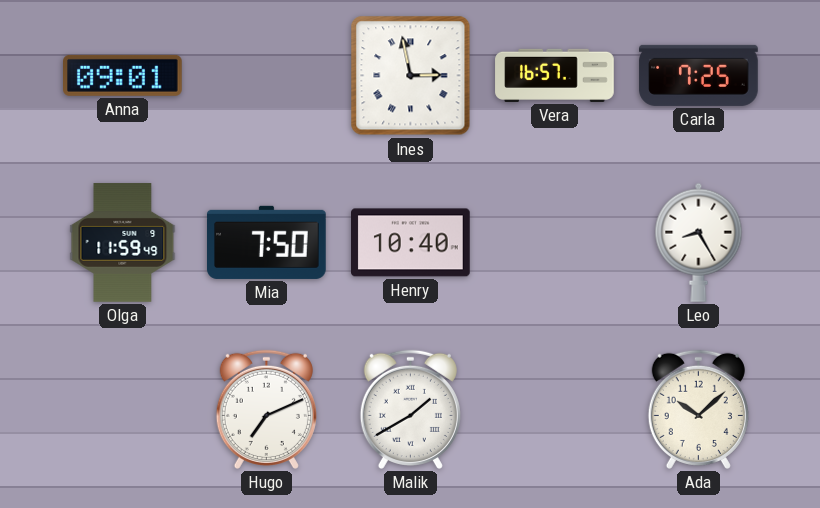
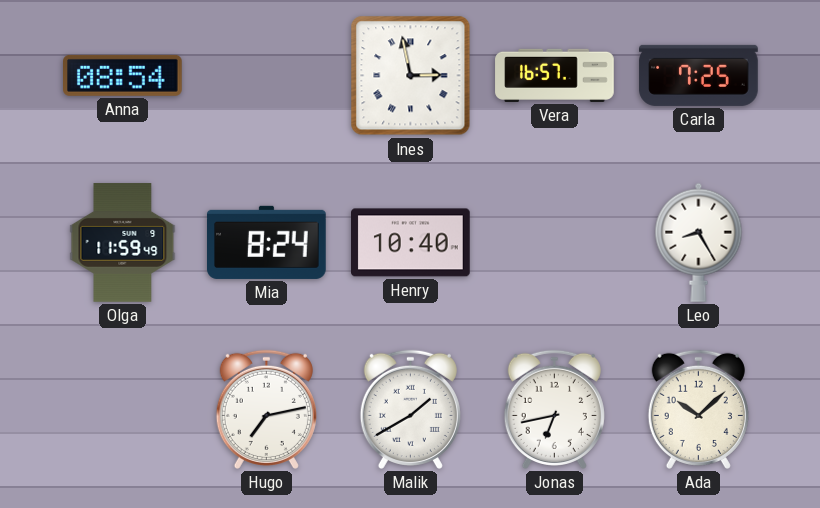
Anna: 09:01 -> 08:54 (123, 75)
Mia: 7:50 -> 8:24 (267, 242)
Hugo: 7:11 -> 7:13 (266, 409)
Jonas: none -> 6:43 (554, 409)
